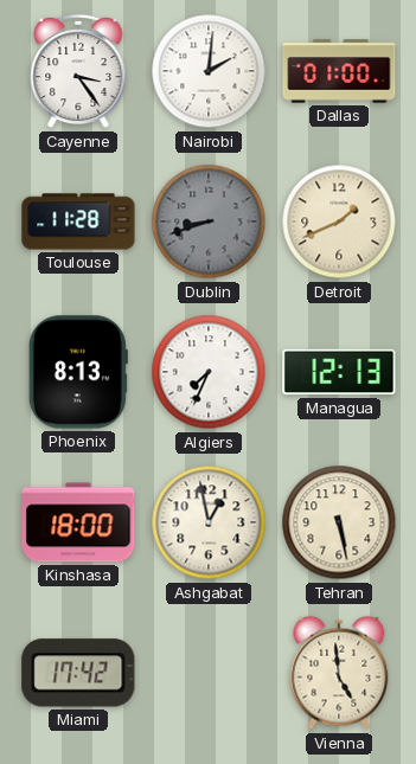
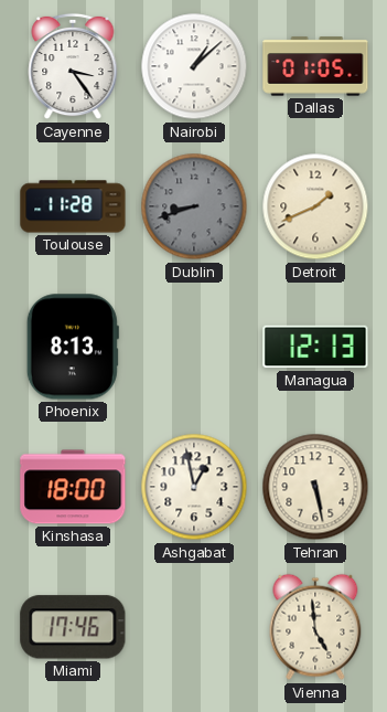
Nairobi: 2:01 -> 1:08 (194, 66)
Dallas: 01:00 -> 01:05 (315, 66)
Algiers: 7:34 -> none (209, 372)
Miami: 17:42 -> 17:46 (73, 627)
